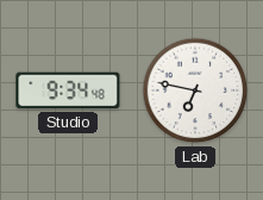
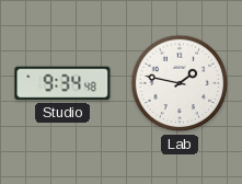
Lab: 6:47 -> 1:47 (180, 83)
